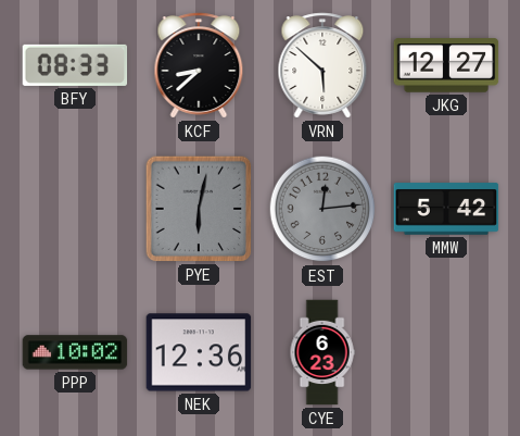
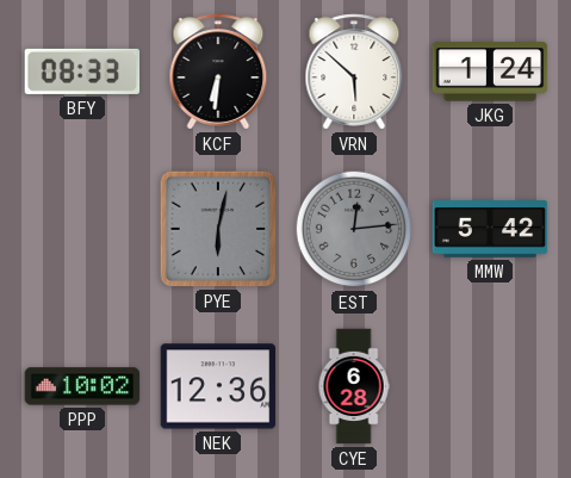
KCF: 8:38 -> 6:31 (218, 72)
JKG: 12:27 -> 1:24 (490, 72)
CYE: 6:23 -> 6:28 (354, 386)
